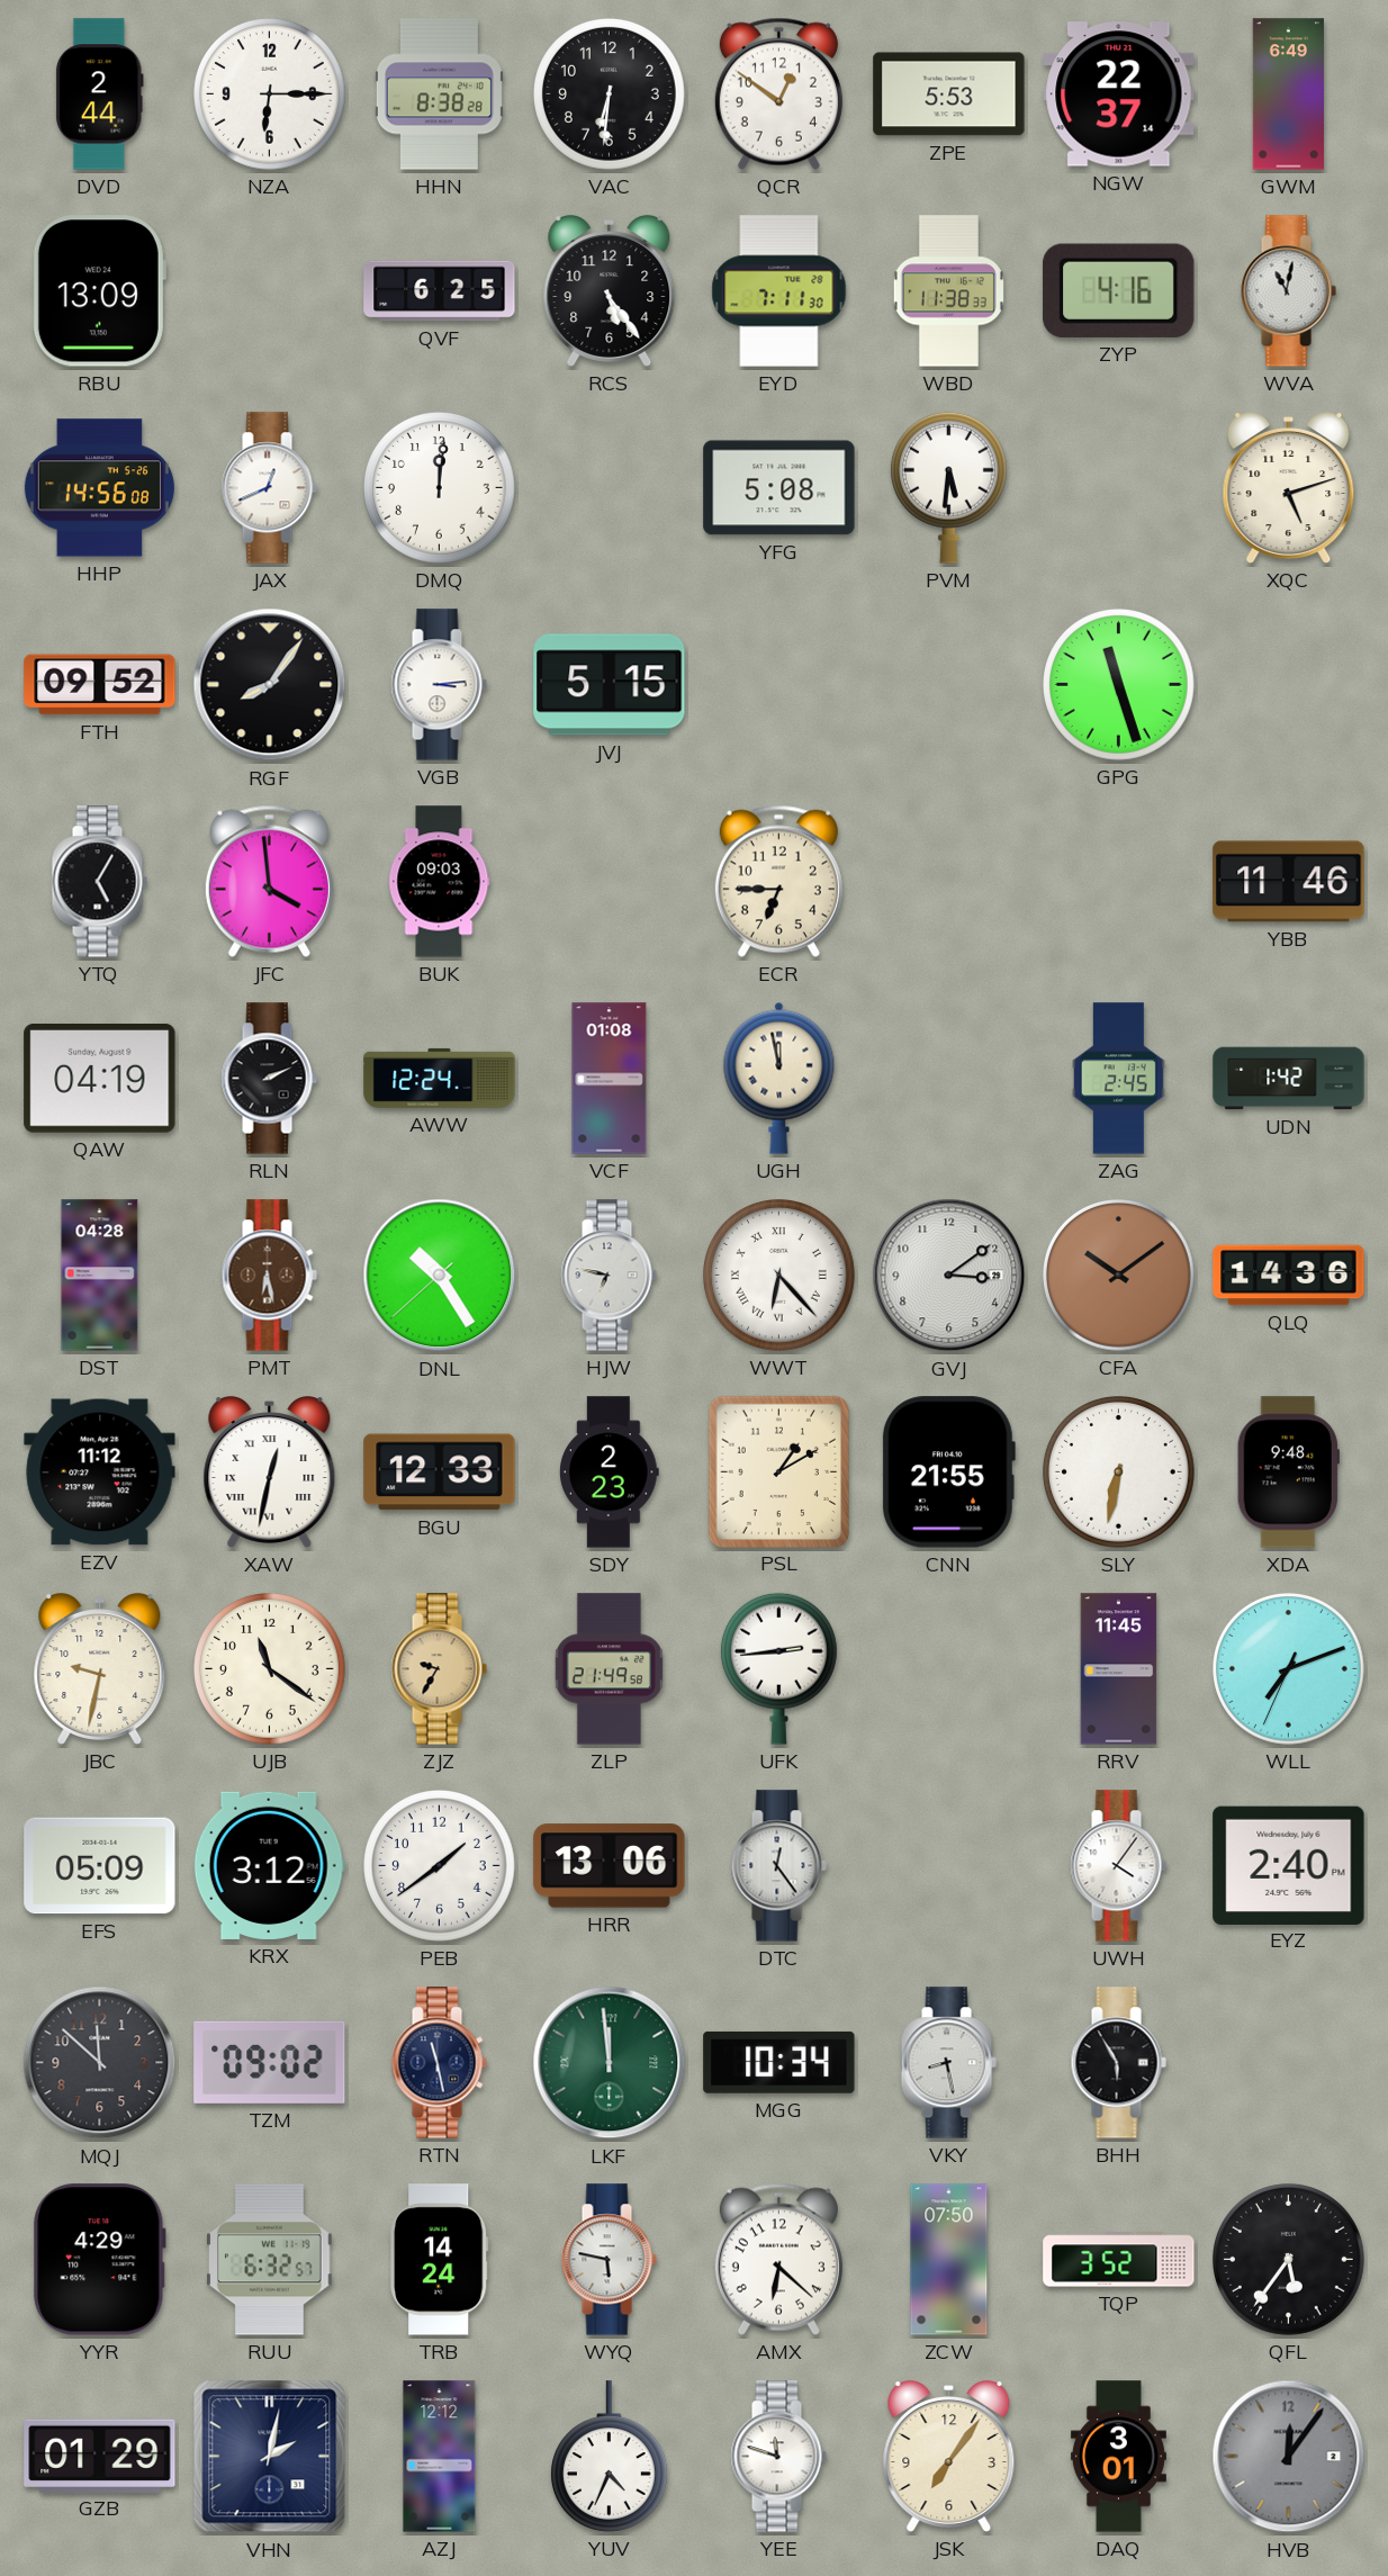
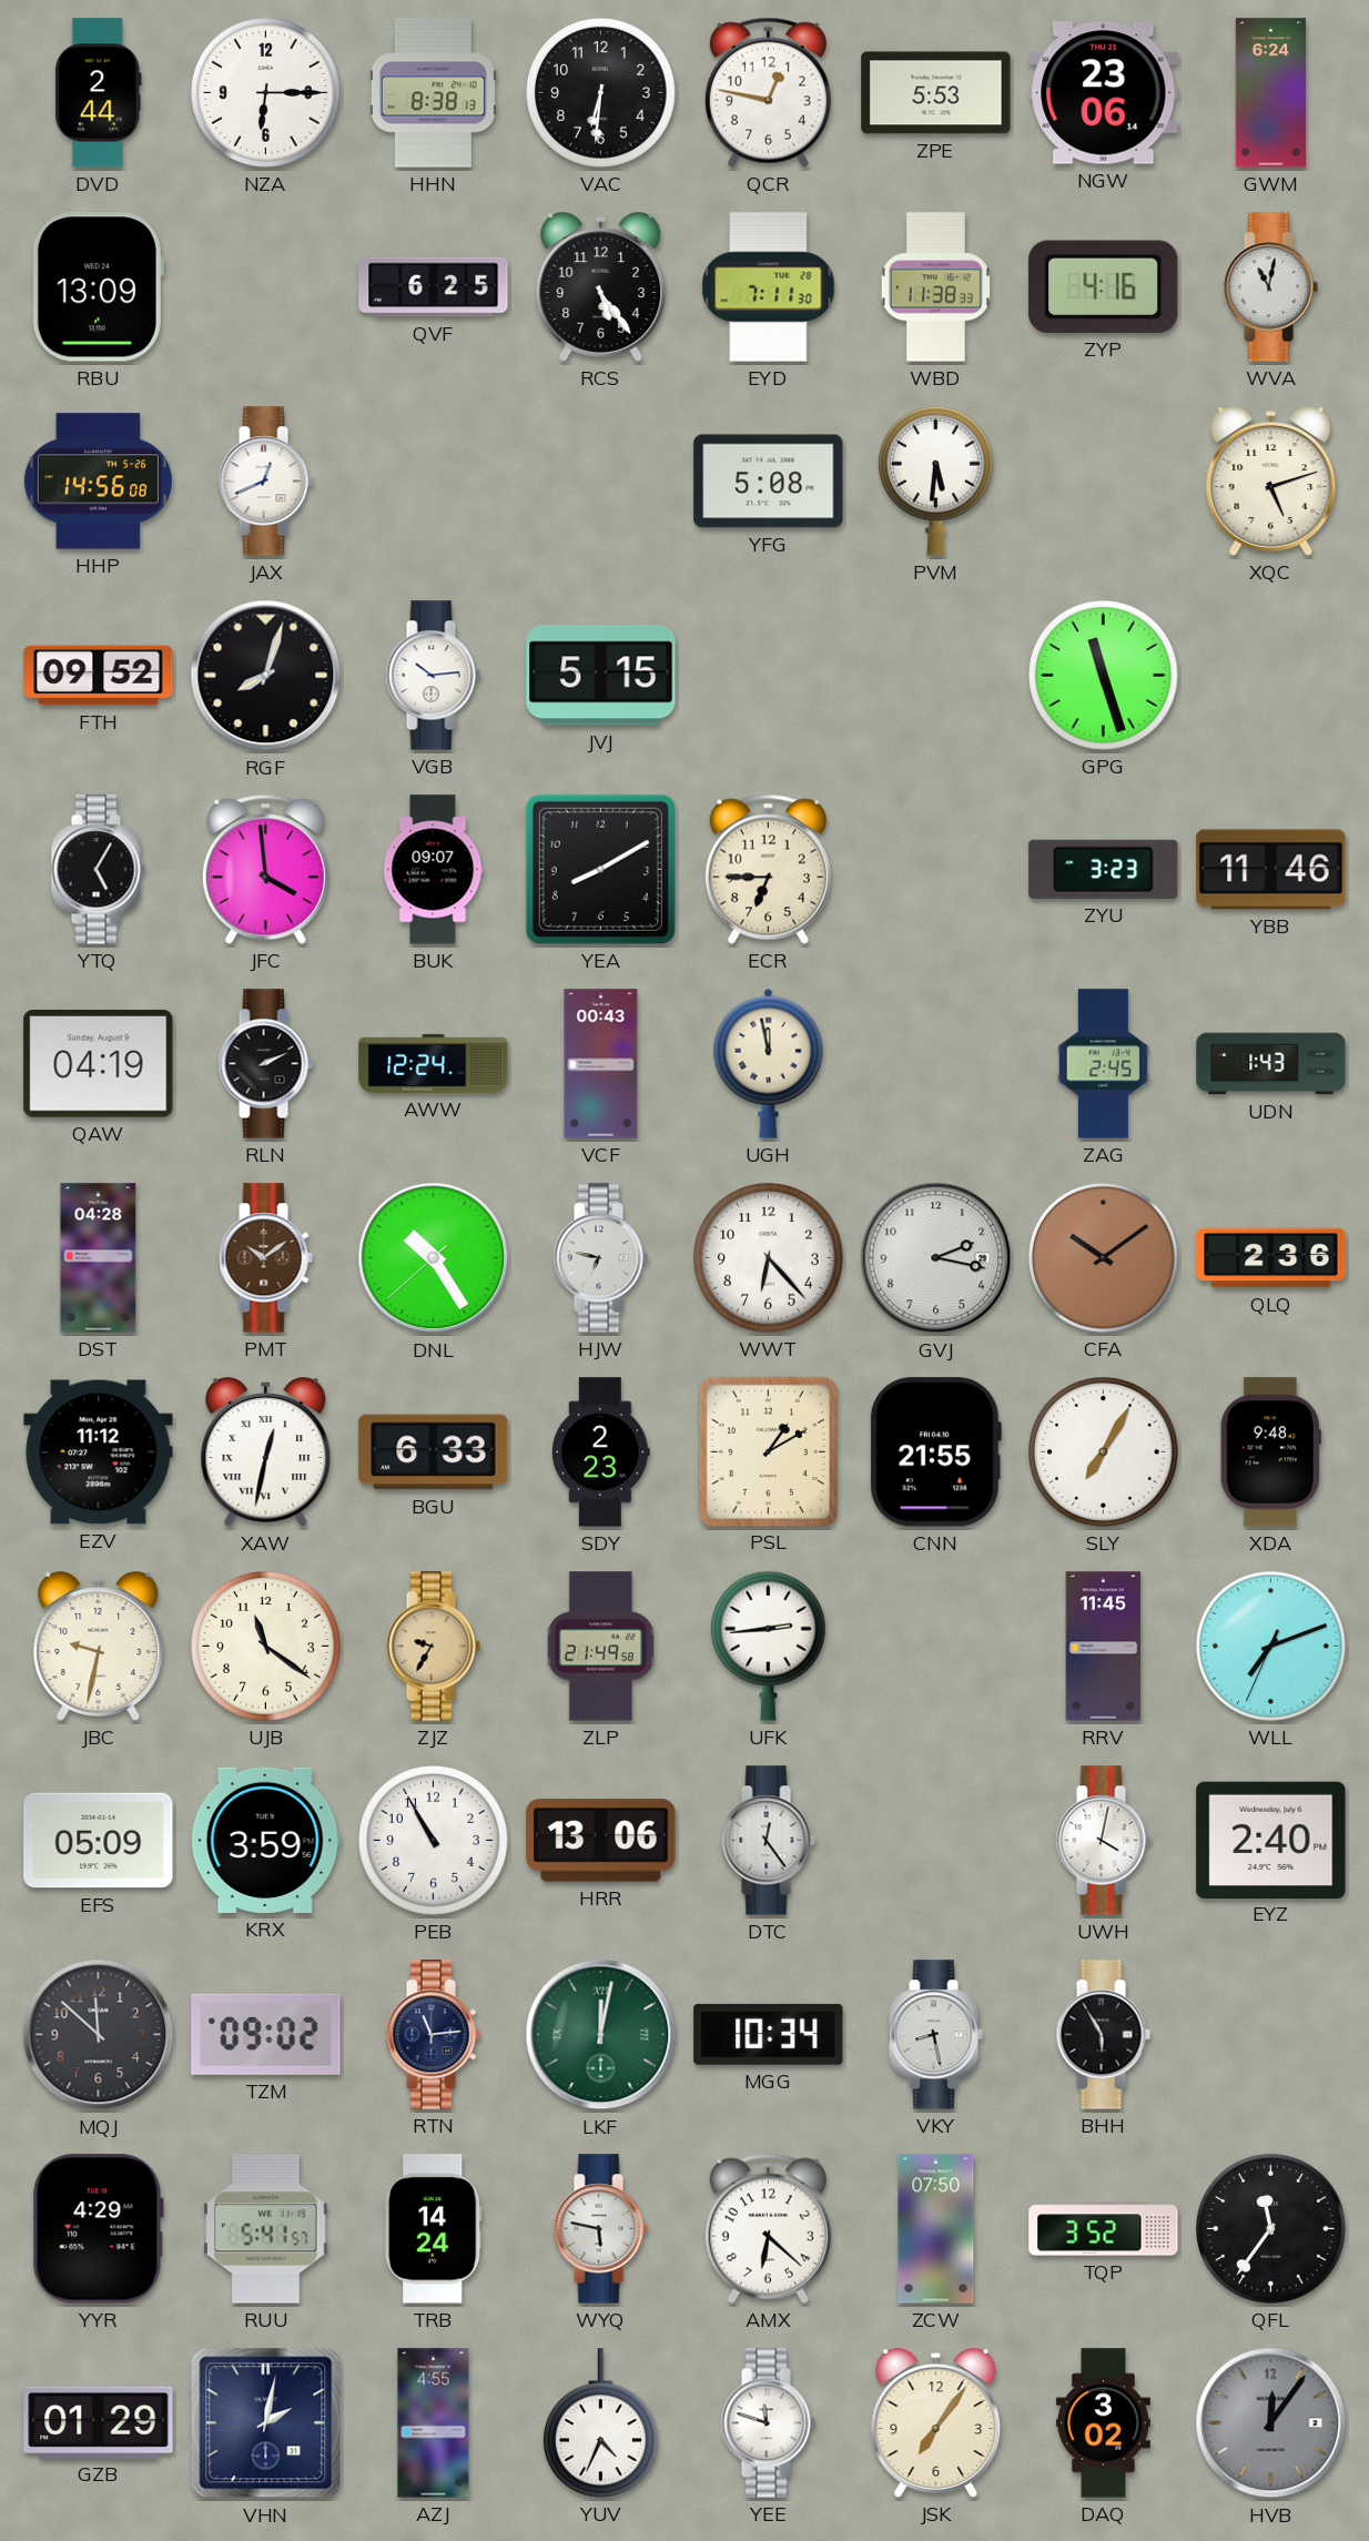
HHN: 8:38:28 -> 8:38:13 (433, 93)
QCR: 12:51 -> 12:47 (768, 92)
NGW: 22:37 -> 23:06 (1104, 93)
GWM: 6:49 -> 6:24 (1270, 93)
DMQ: 12:01 -> none (440, 488)
RGF: 8:06 -> 8:03 (266, 676)
VGB: 3:14 -> 10:14 (433, 676)
BUK: 09:03 -> 09:07 (434, 870)
YEA: none -> 8:10 (600, 869)
ZYU: none -> 3:23 (1104, 869)
VCF: 01:08 -> 00:43 (601, 1064)
UDN: 1:42 -> 1:43 (1271, 1064)
PMT: 6:28 -> 10:09 (265, 1258)
WWT numerals: Roman -> Arabic (769, 1258)
GVJ: 3:09 -> 2:17 (936, 1258)
QLQ: 14:36 -> 2:36 (1271, 1258)
BGU: 12:33 -> 6:33 (434, 1452)
SLY: 6:32 -> 7:05 (1104, 1452)
KRX: 3:12 -> 3:59 (265, 1840)
PEB: 1:39 -> 10:55 (434, 1841)
UWH: 4:06 -> 4:02 (1103, 1841)
RTN: 11:28 -> 11:14 (433, 2035)
LKF: 11:59 -> 12:02 (601, 2035)
RUU: 6:32 -> 5:41 (266, 2229)
QFL: 5:36 -> 11:36 (1271, 2229)
AZJ: 12:12 -> 4:55 (434, 2423)
DAQ: 3:01 -> 3:02 (1103, 2423)
